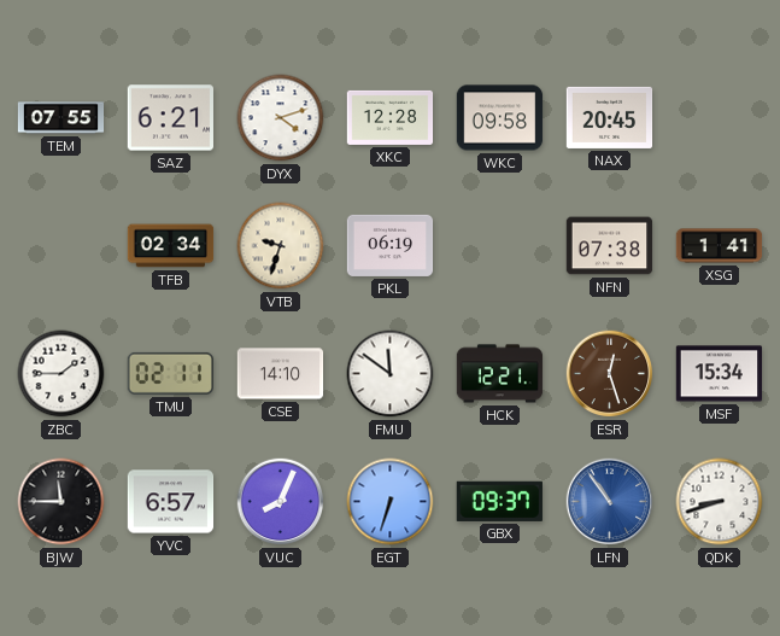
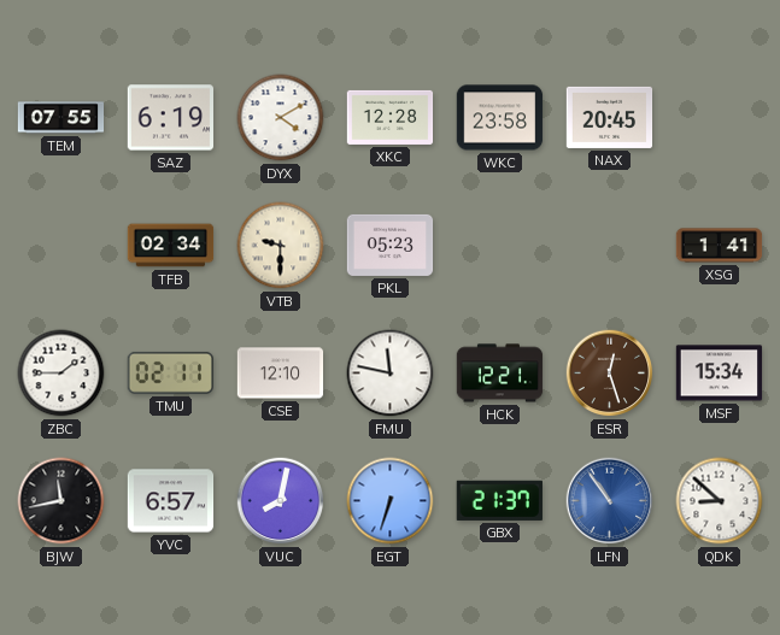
SAZ: 6:21 -> 6:19 (171, 118)
DYX: 4:12 -> 4:10 (281, 118)
WKC: 09:58 -> 23:58 (500, 118)
VTB: 9:33 -> 9:30 (281, 246)
PKL: 06:19 -> 05:23 (391, 245)
NFN: 07:38 -> none (610, 246)
CSE: 14:10 -> 12:10 (281, 374)
FMU: 11:51 -> 11:47 (391, 374)
BJW: 11:45 -> 11:43 (61, 501)
VUC: 8:04 -> 8:02 (281, 501)
GBX: 09:37 -> 21:37 (499, 500)
QDK: 8:42 -> 8:52 (720, 501)
